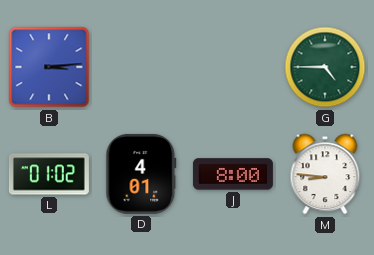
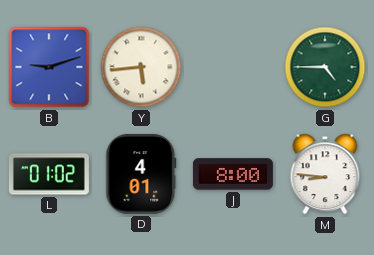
B: 3:14 -> 9:12 (49, 67)
Y: none -> 5:44 (141, 67)
